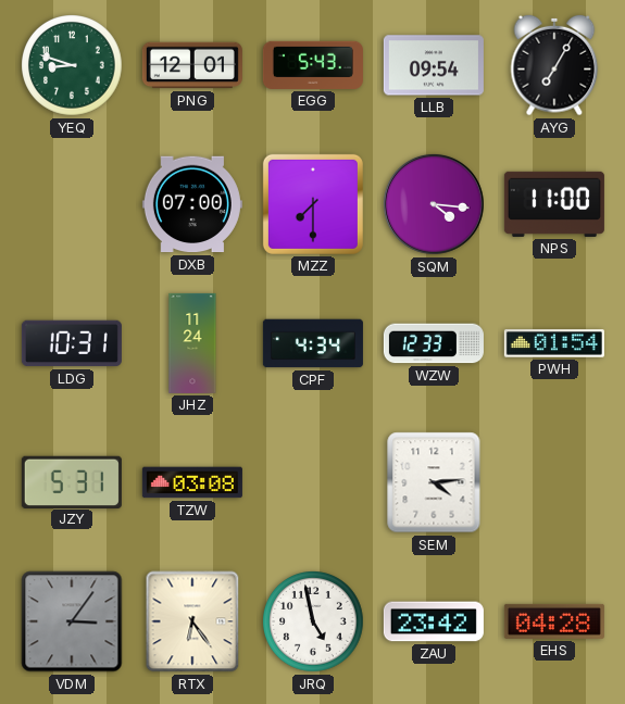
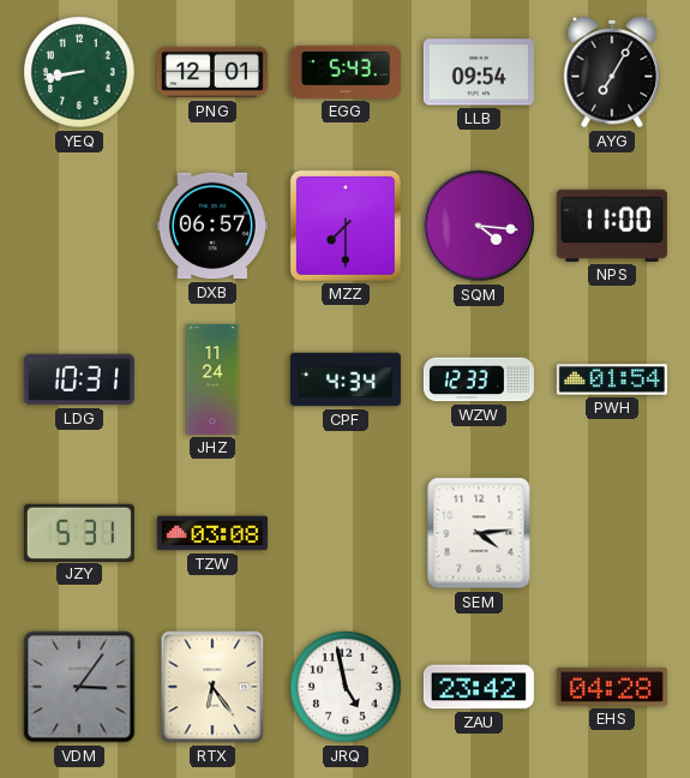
YEQ: 8:48 -> 8:43 (79, 72)
DXB: 07:00 -> 06:57 (212, 226)
